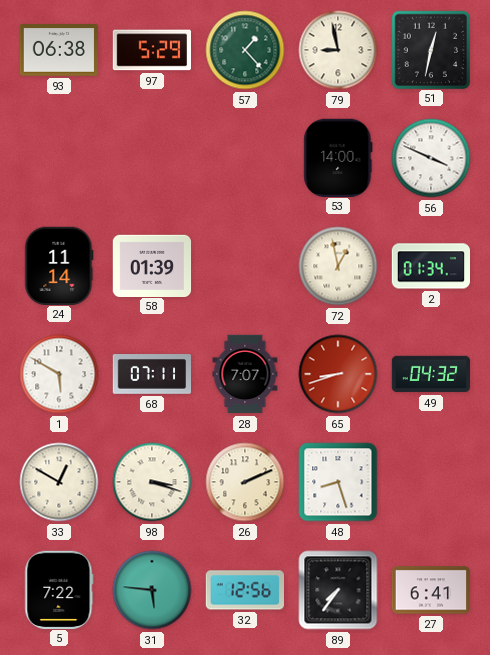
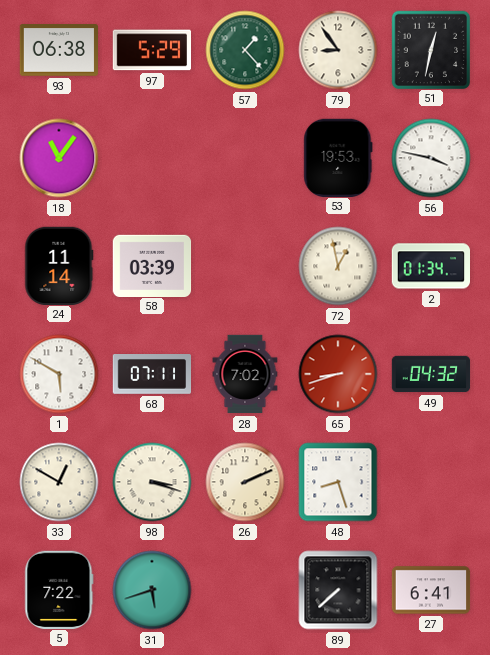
79: 8:58 -> 8:54 (338, 50)
18: none -> 11:06 (59, 158)
53: 14:00 -> 19:53 (338, 157)
56: 3:49 -> 3:47 (431, 158)
58: 01:39 -> 03:39 (152, 265)
28: 7:07 -> 7:02 (245, 374)
31: 5:46 -> 5:42 (152, 590)
32: 12:56 -> none (244, 590)
89: 7:36 -> 7:38 (338, 590)
